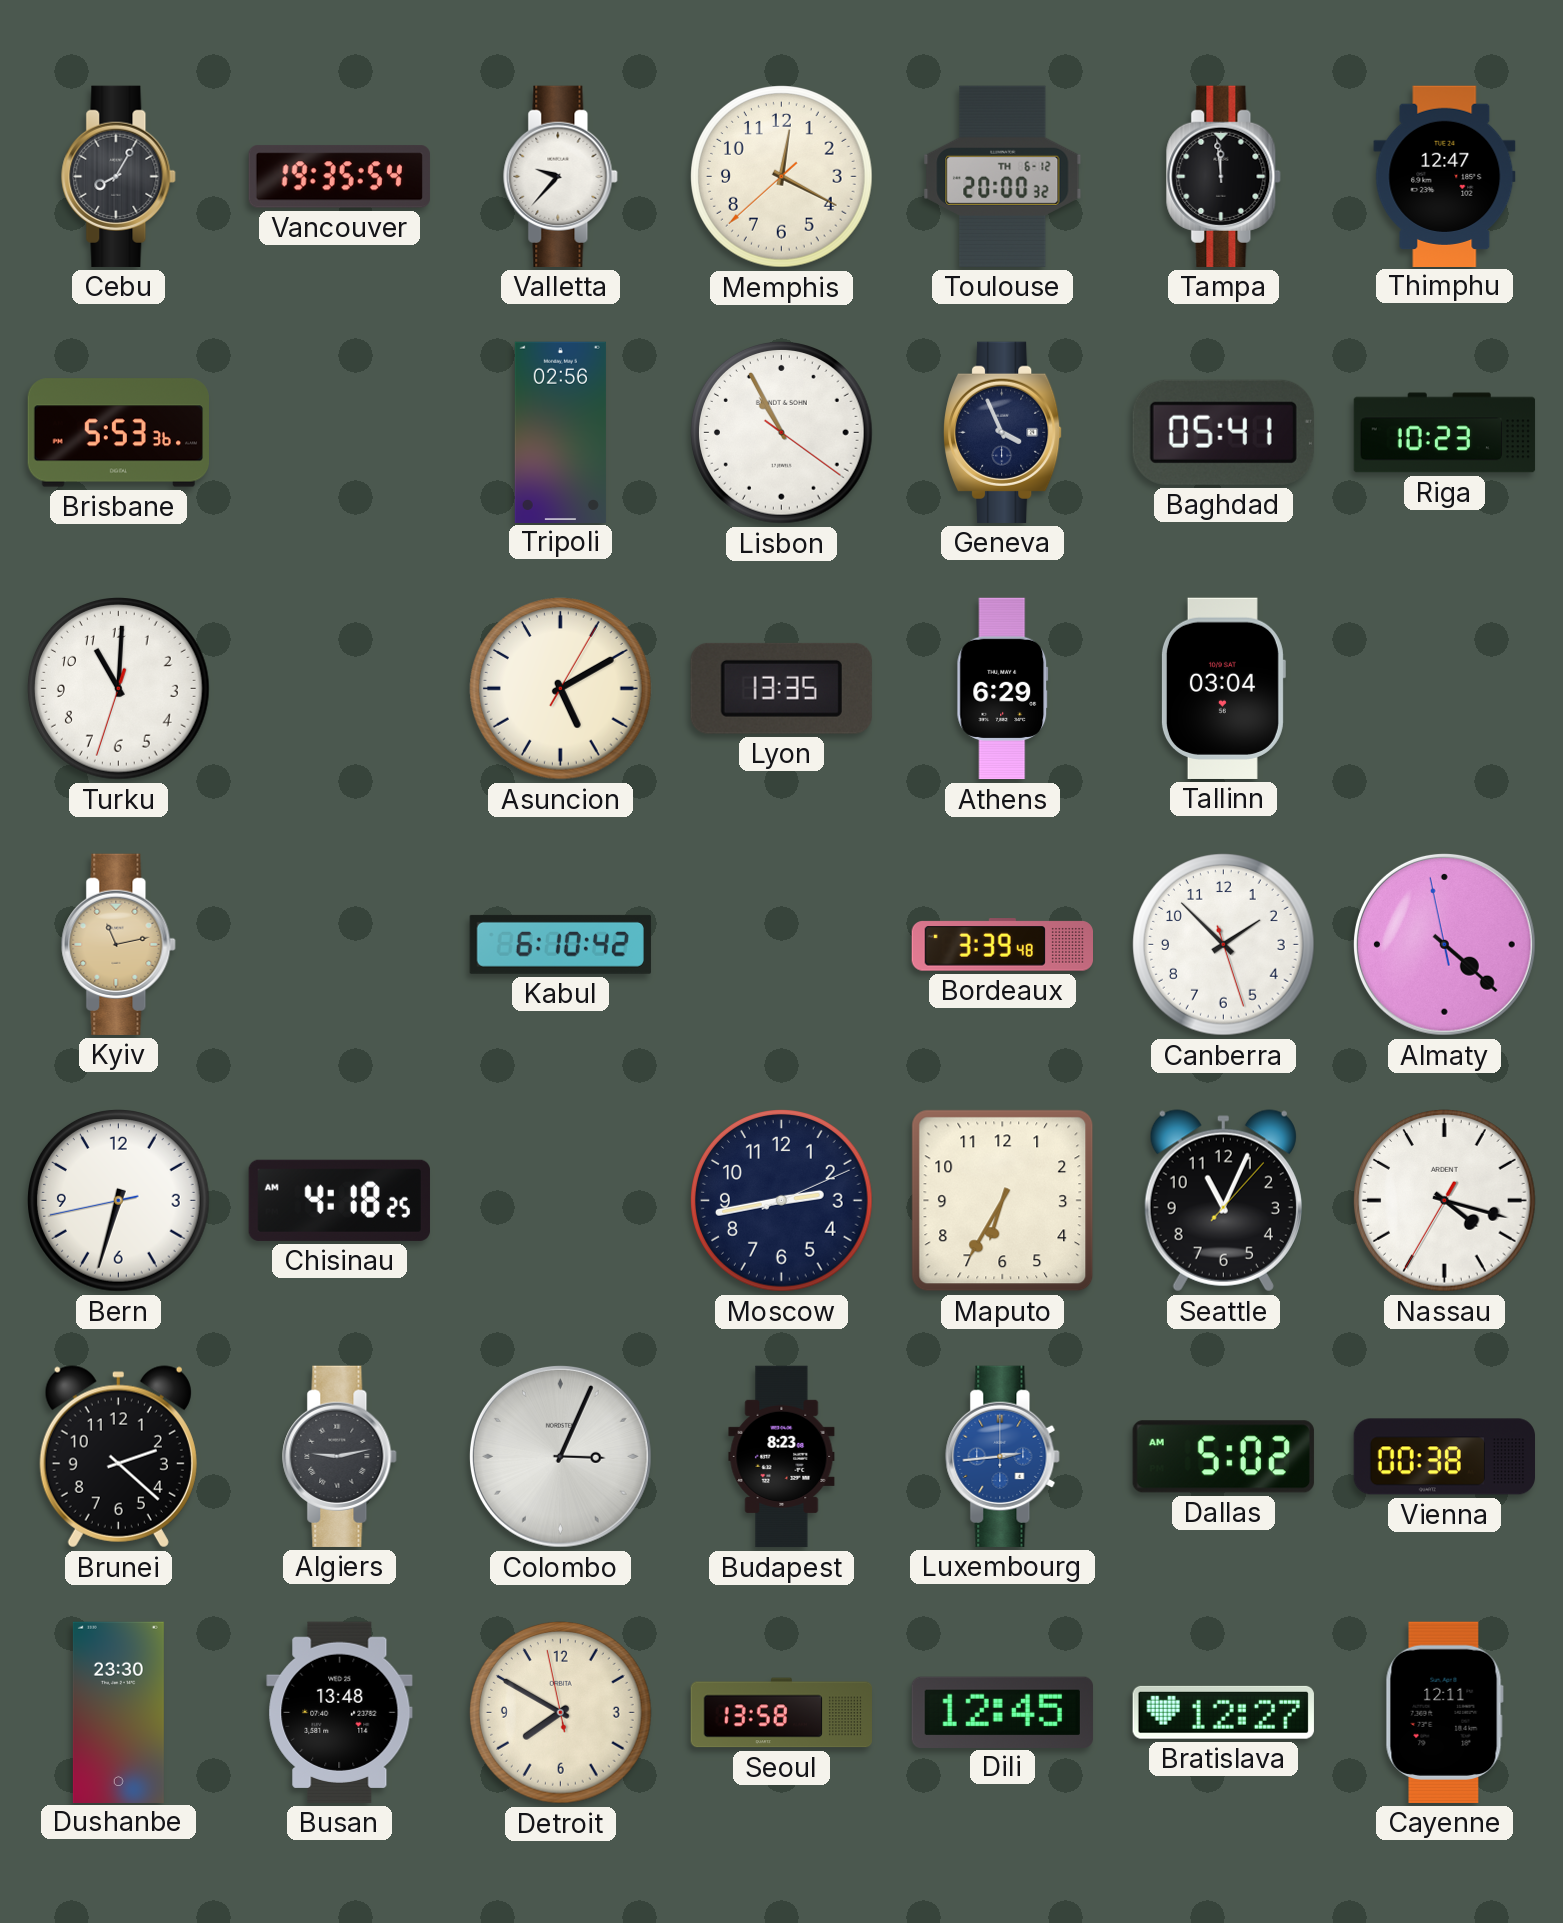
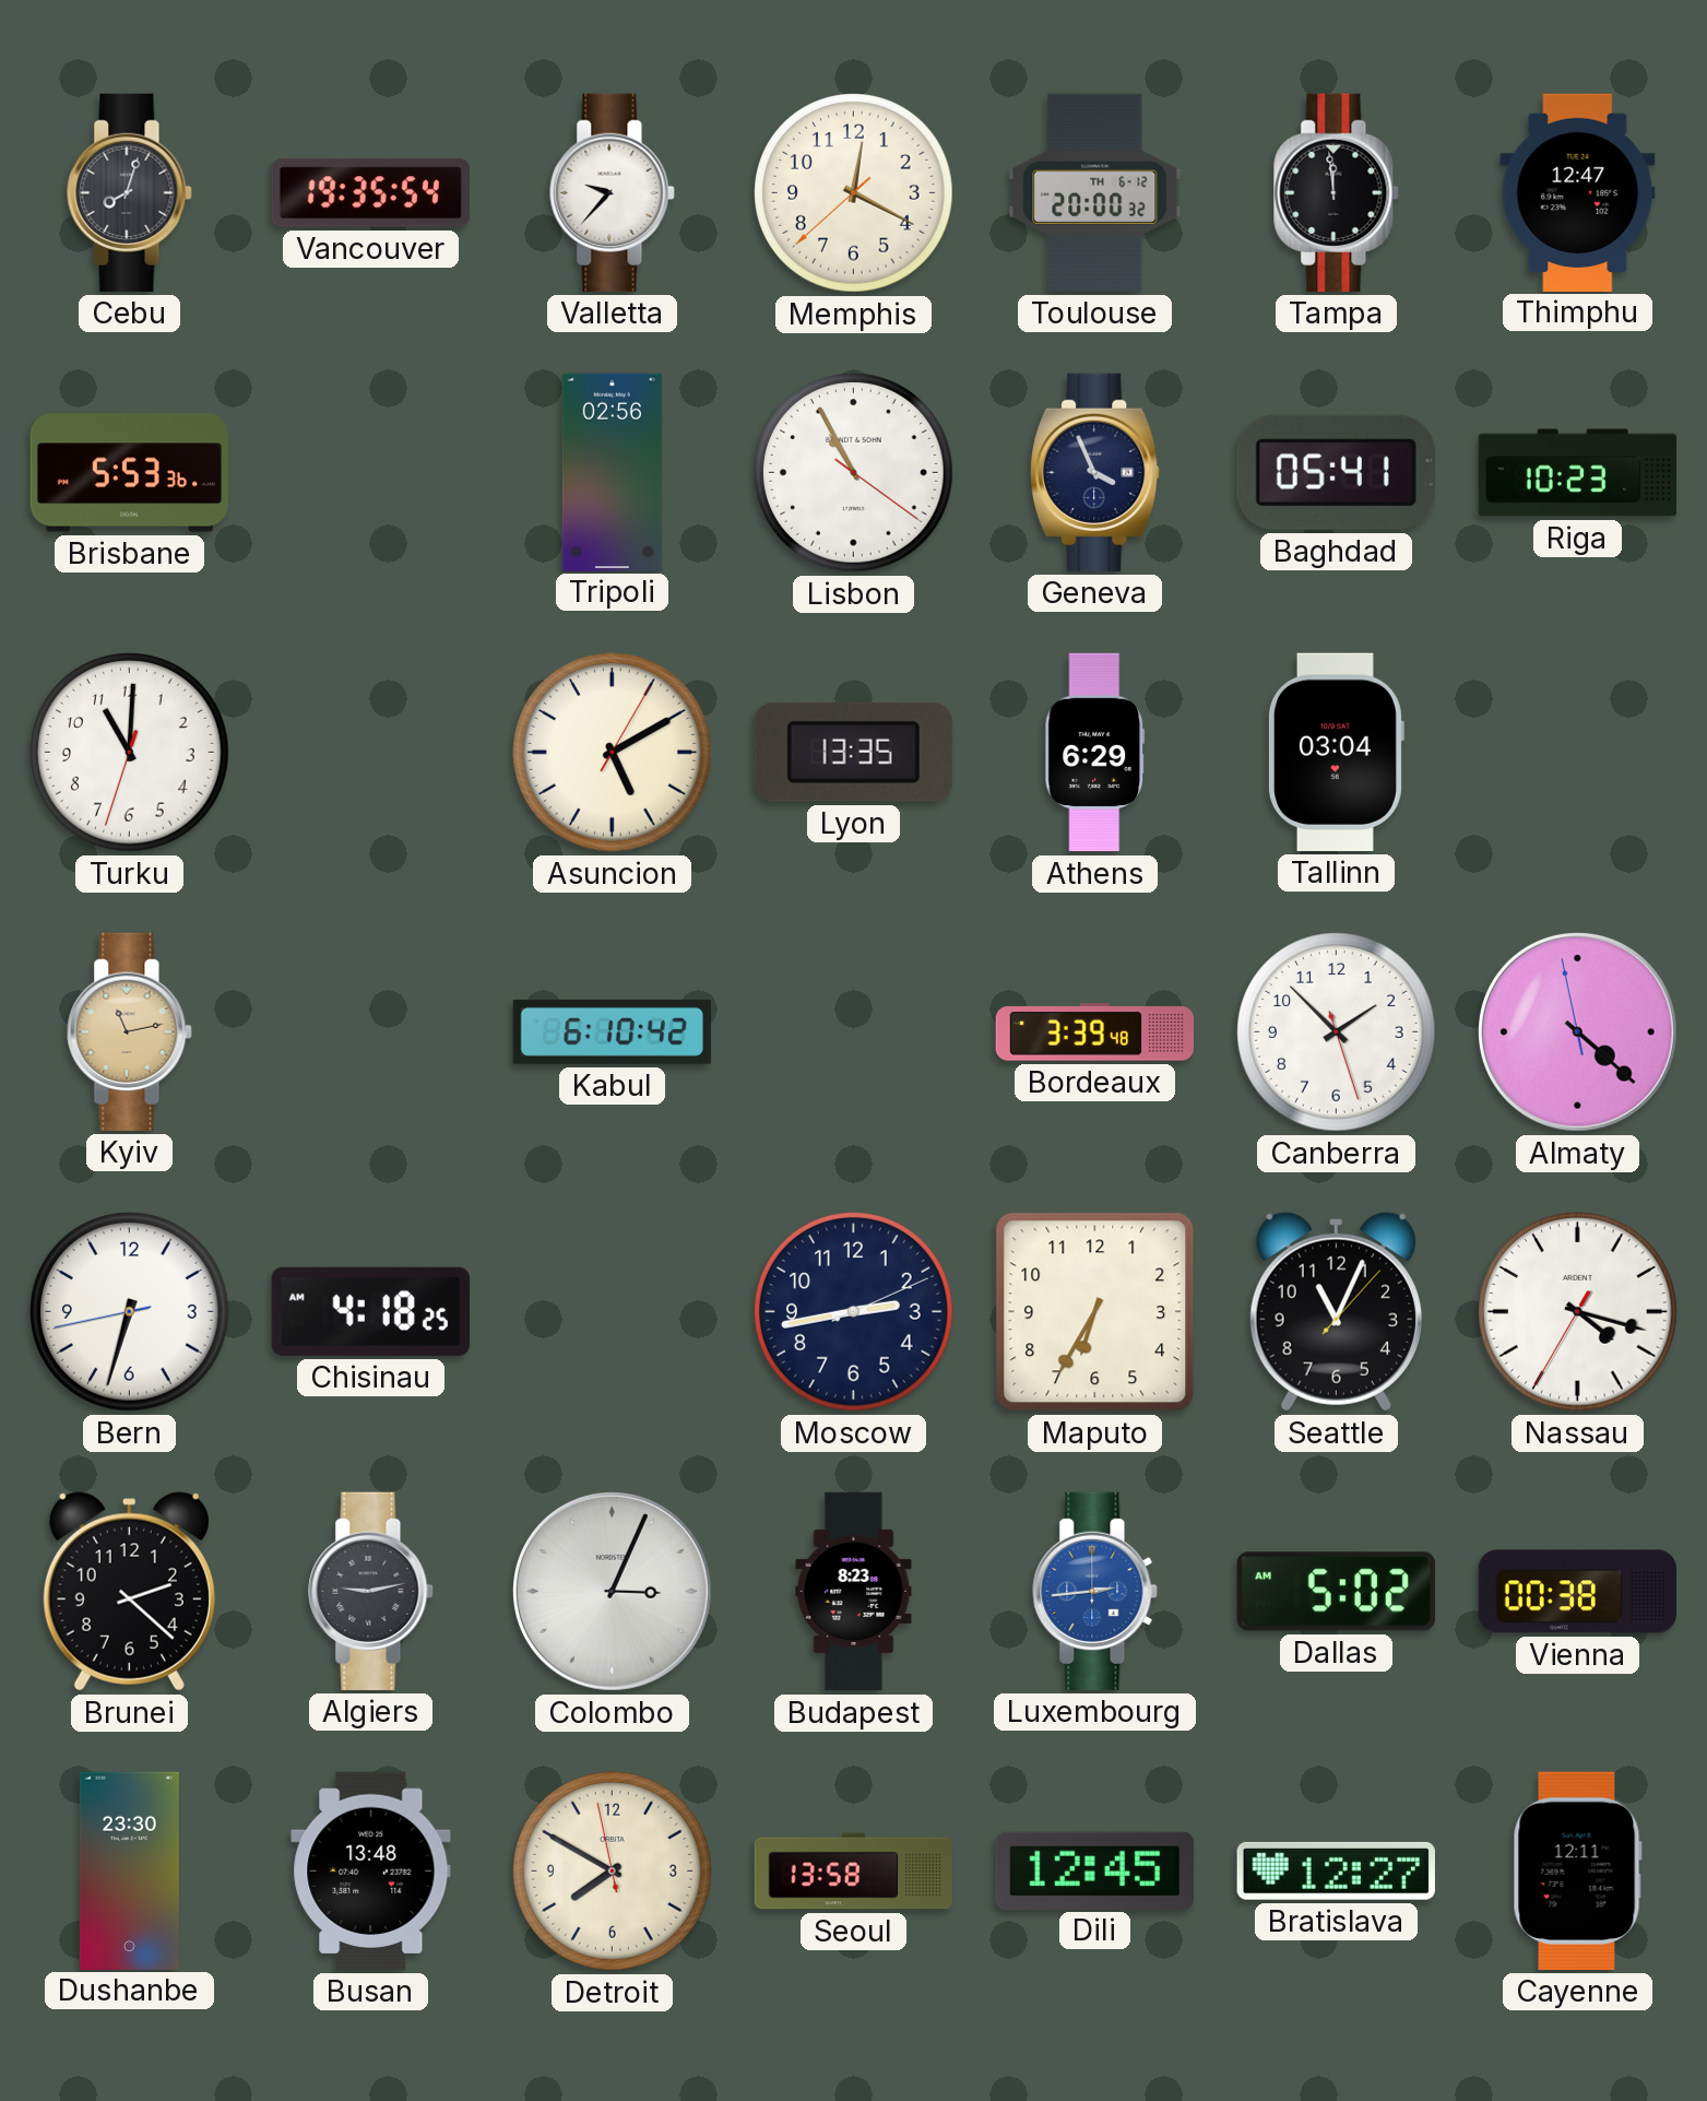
Cebu: 8:05 -> 8:03 (130, 192)
